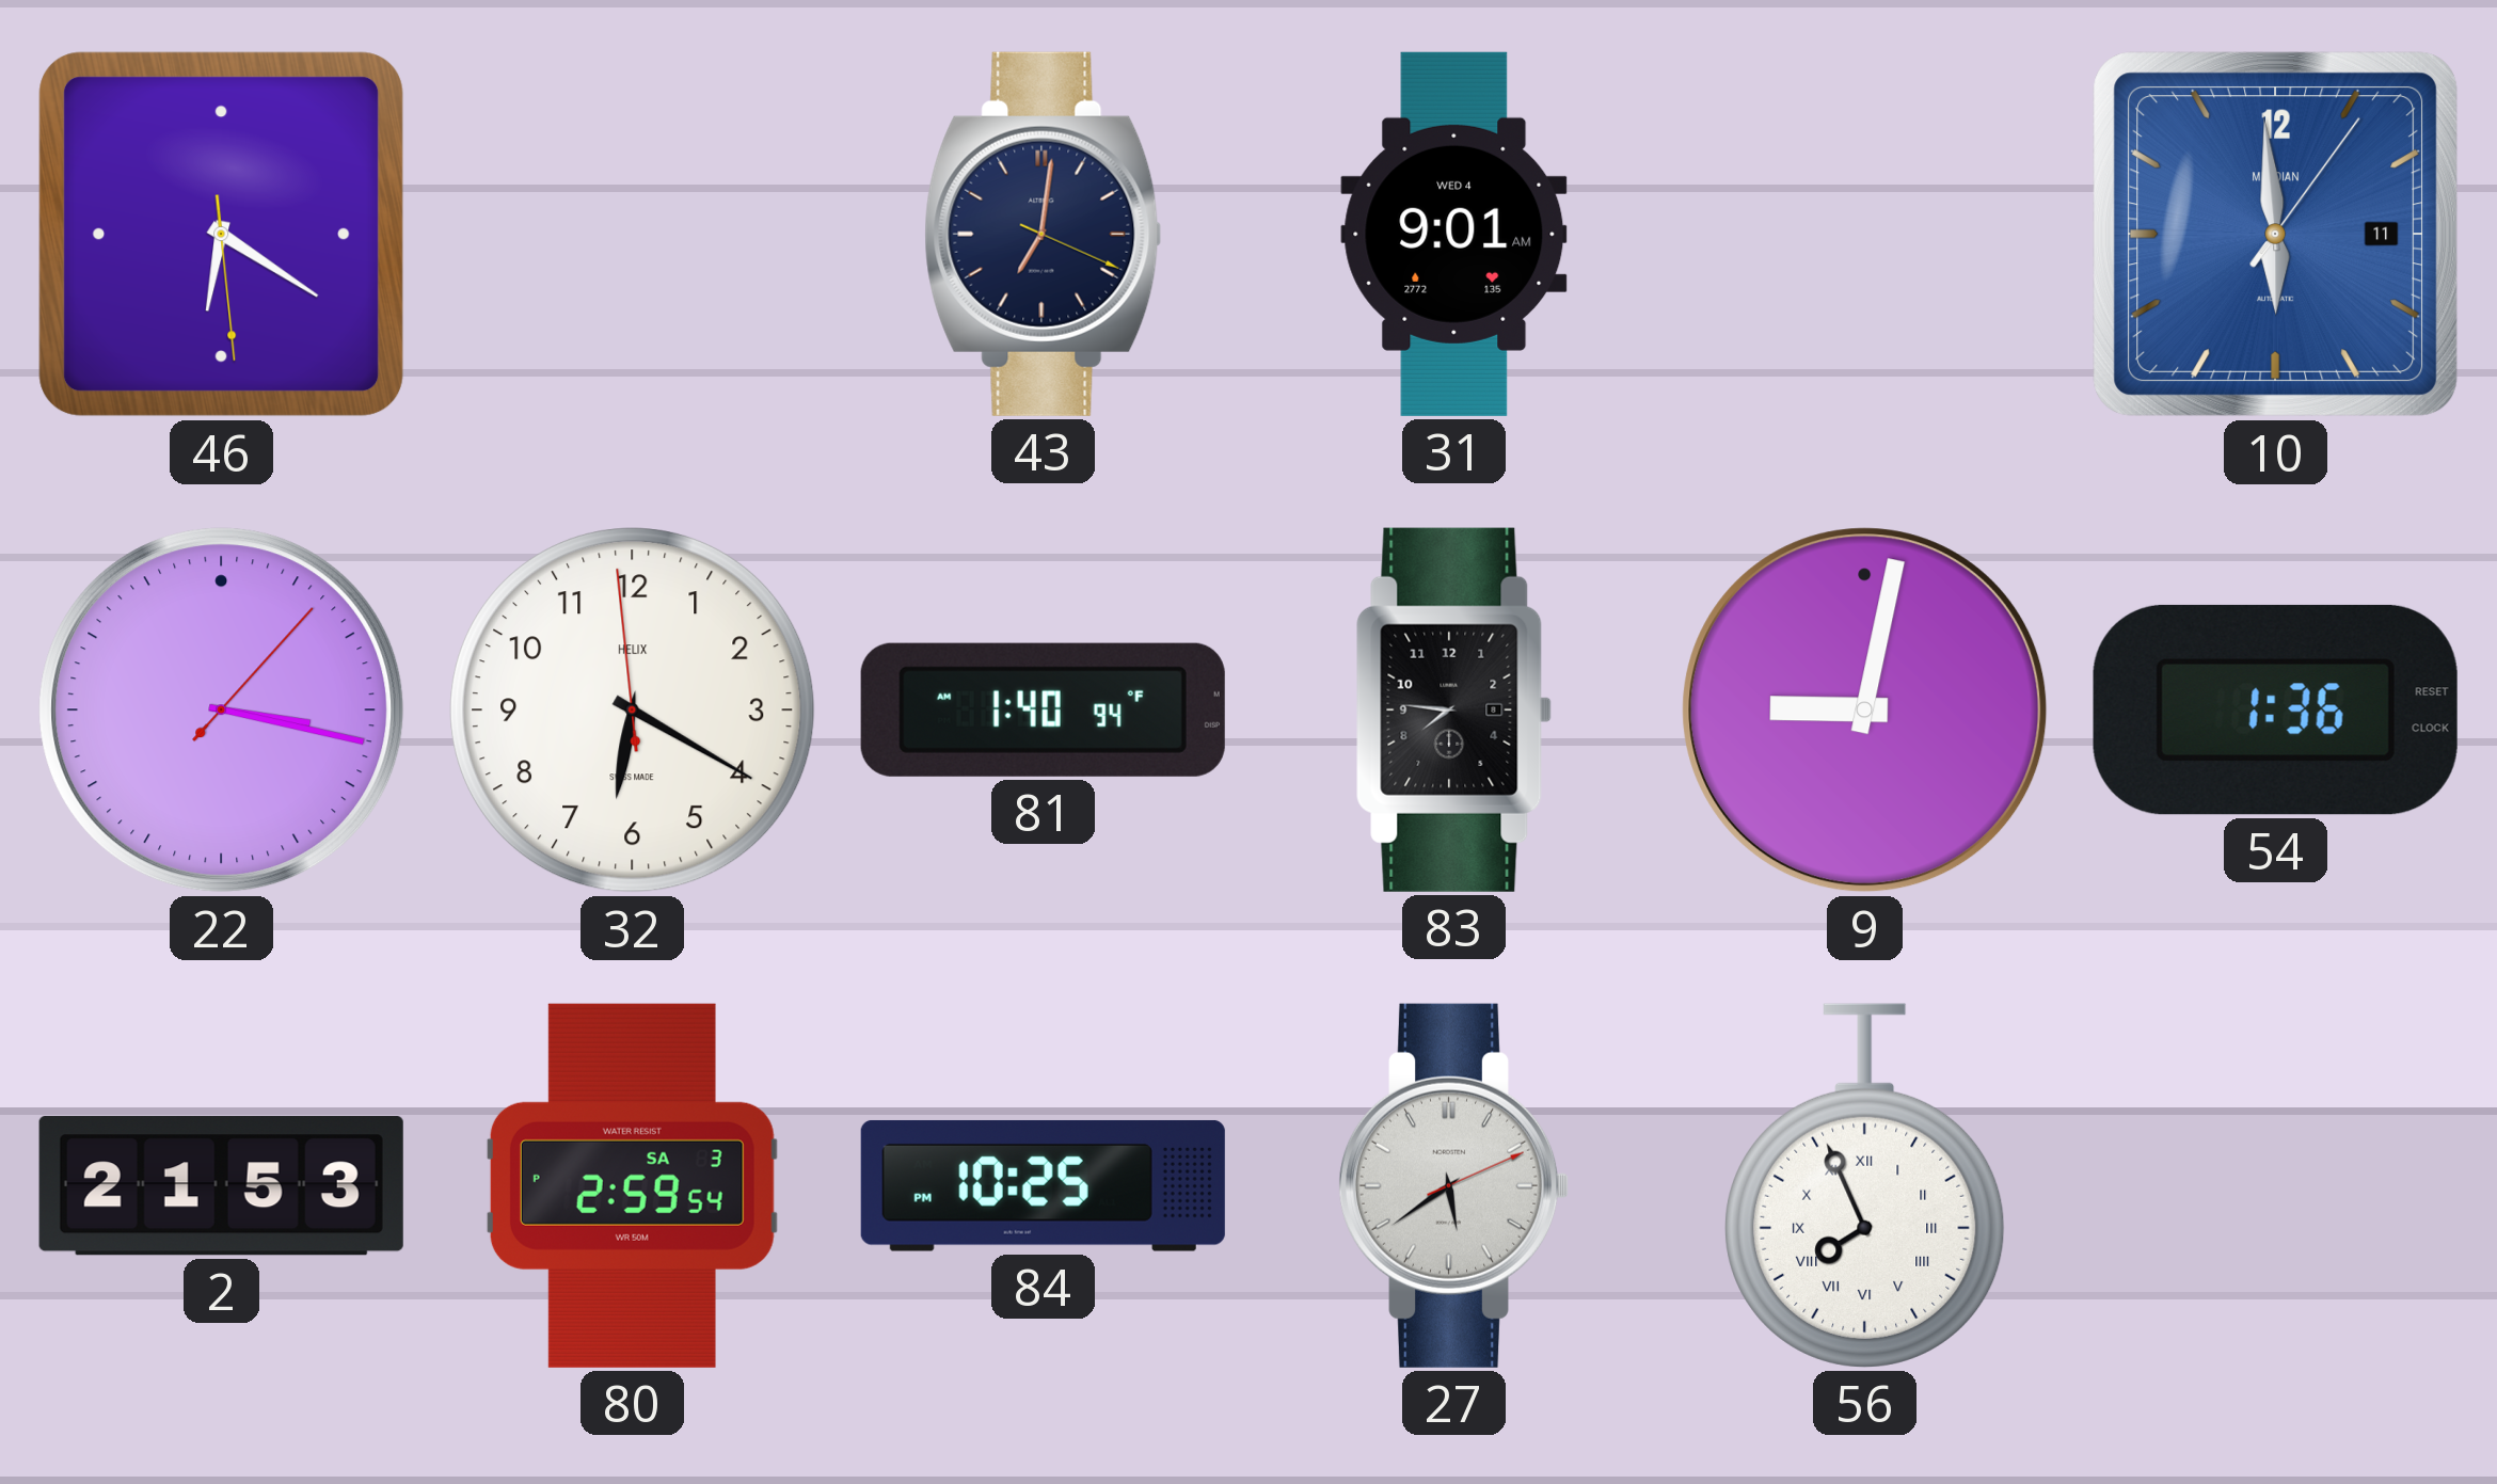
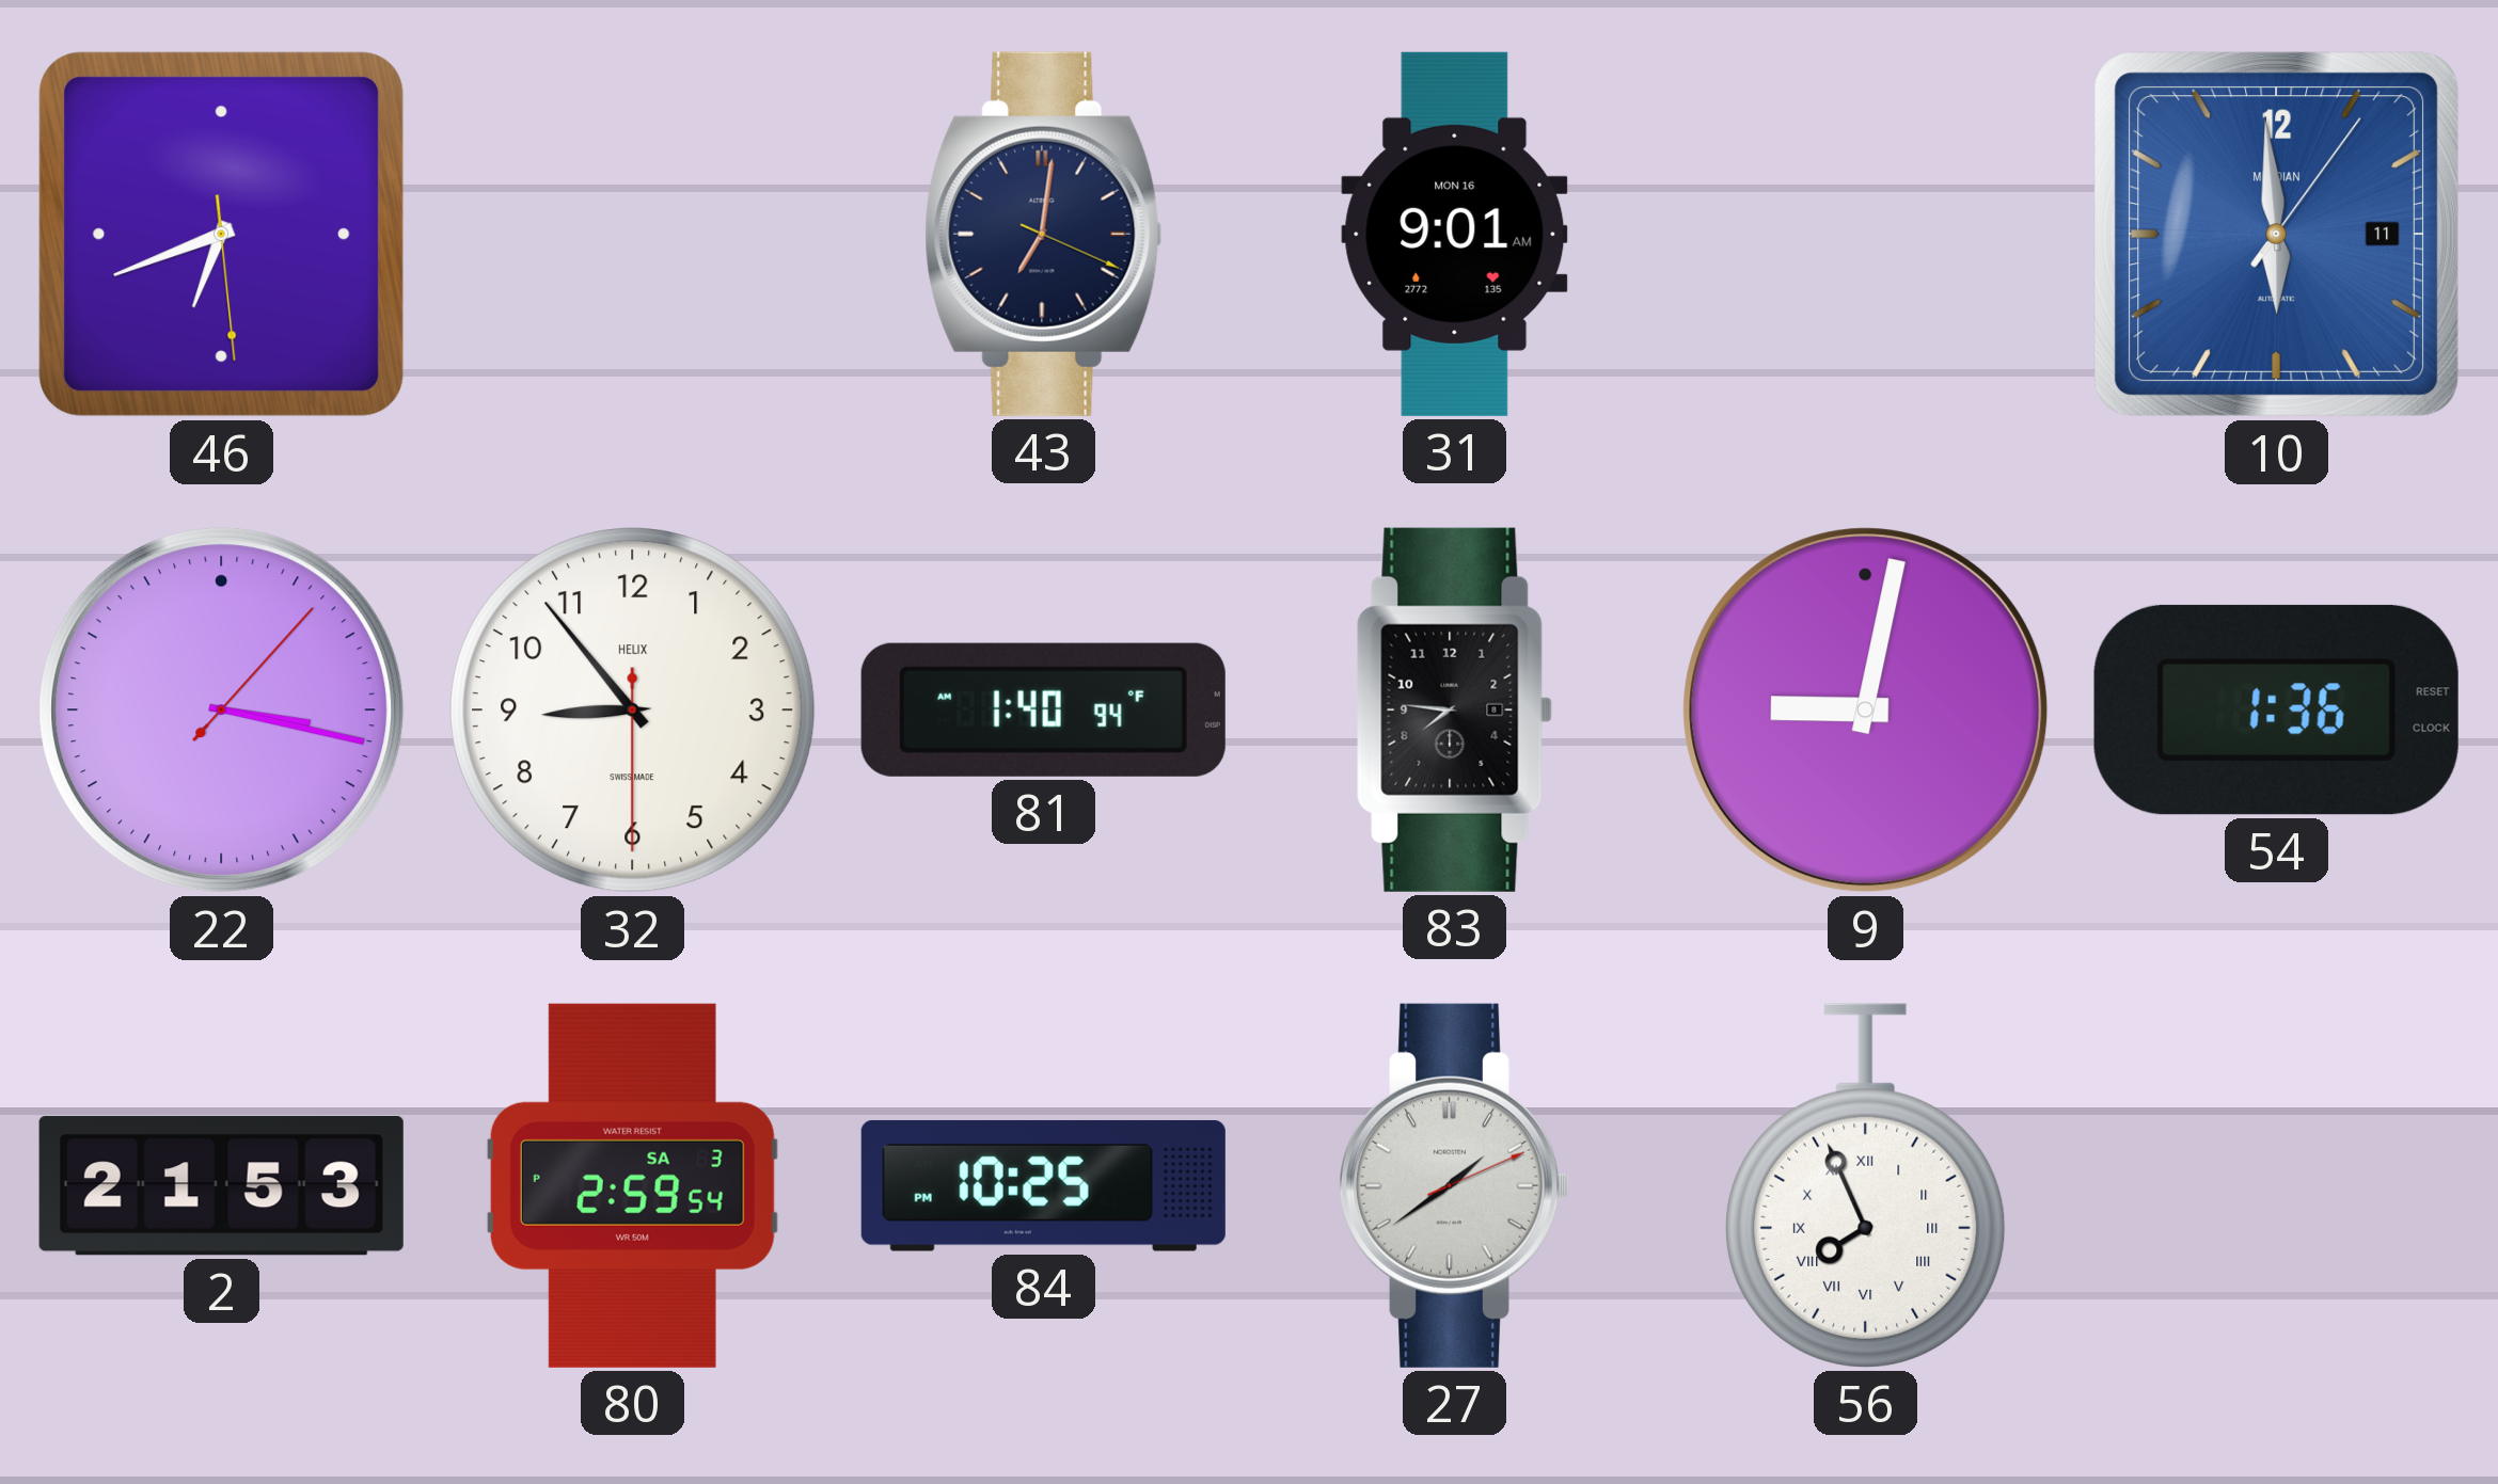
46: 6:20 -> 6:41 (222, 235)
31 date: WED 4 -> MON 16 (1455, 234)
32: 6:19 -> 8:53 (633, 711)
27: 5:39 -> 1:39 (1454, 1185)
